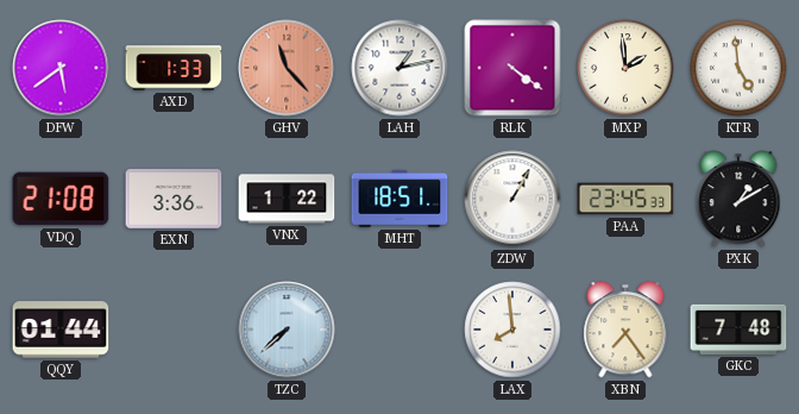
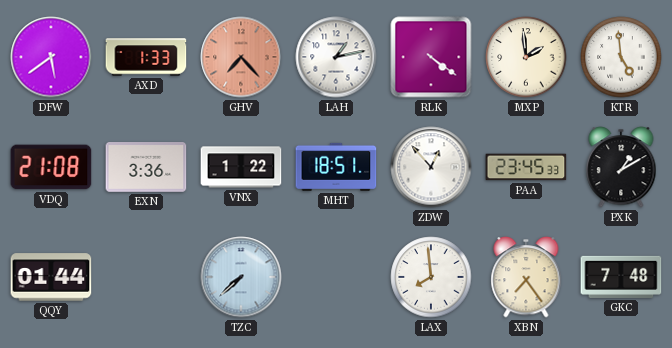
GHV: 11:23 -> 7:23 (241, 57)
ZDW: 1:05 -> 12:53 (431, 167)
